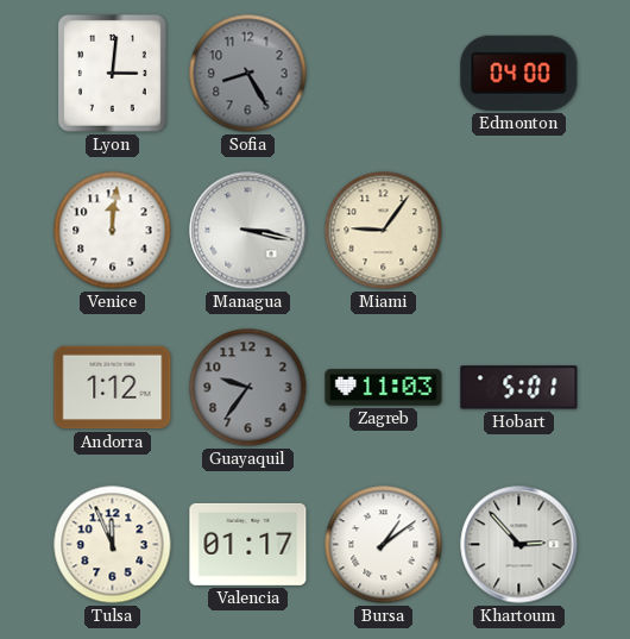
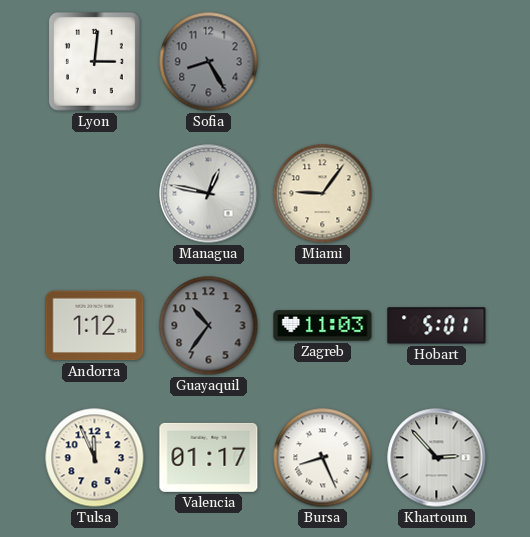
Edmonton: 04:00 -> none (519, 73)
Venice: 12:01 -> none (113, 231)
Managua: 3:17 -> 12:47 (209, 194)
Guayaquil: 9:36 -> 10:36 (209, 326)
Bursa: 1:09 -> 8:26 (323, 458)
